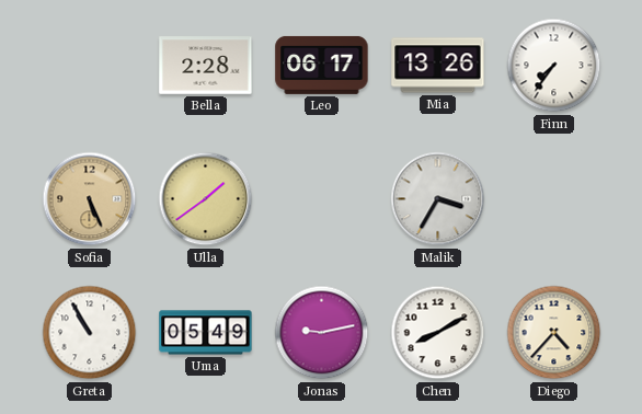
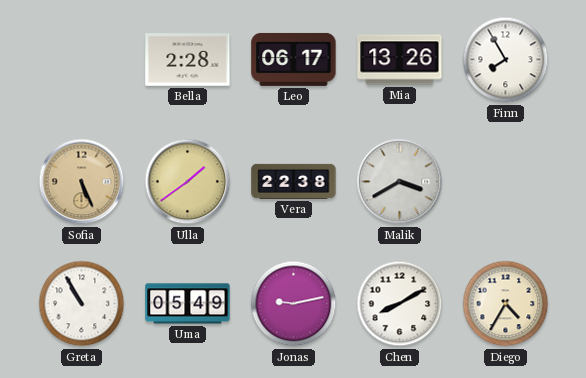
Finn: 7:36 -> 7:55 (506, 60)
Vera: none -> 22:38 (294, 181)
Malik: 3:35 -> 3:40 (400, 182)
Diego: 4:37 -> 4:35 (506, 304)
